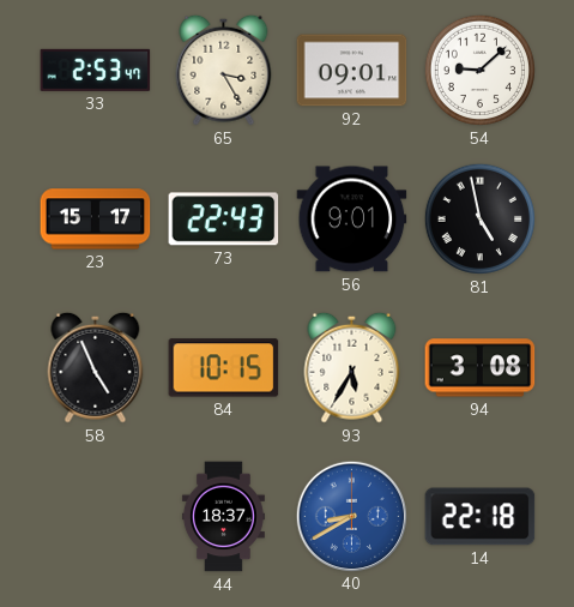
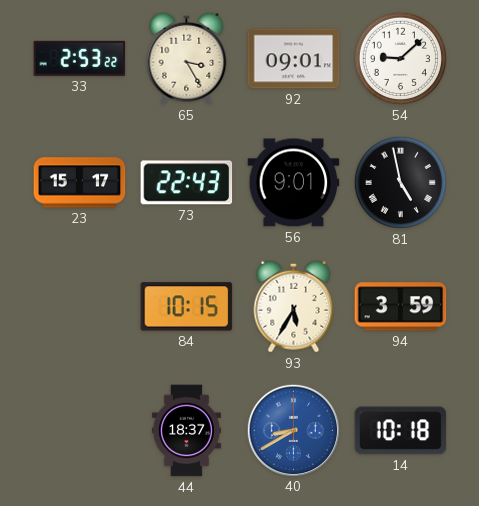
33: 2:53:47 -> 2:53:22 (80, 58)
58: 4:56 -> none (96, 367)
94: 3:08 -> 3:59 (401, 307)
14: 22:18 -> 10:18 (401, 431)
